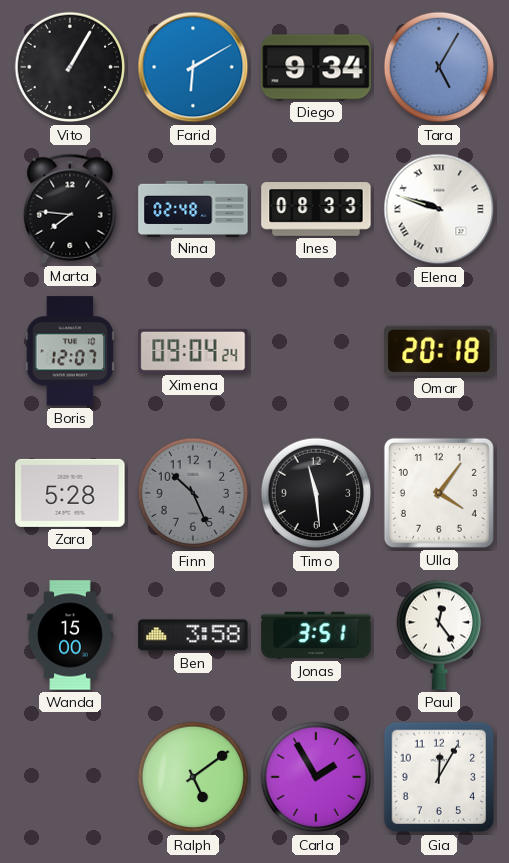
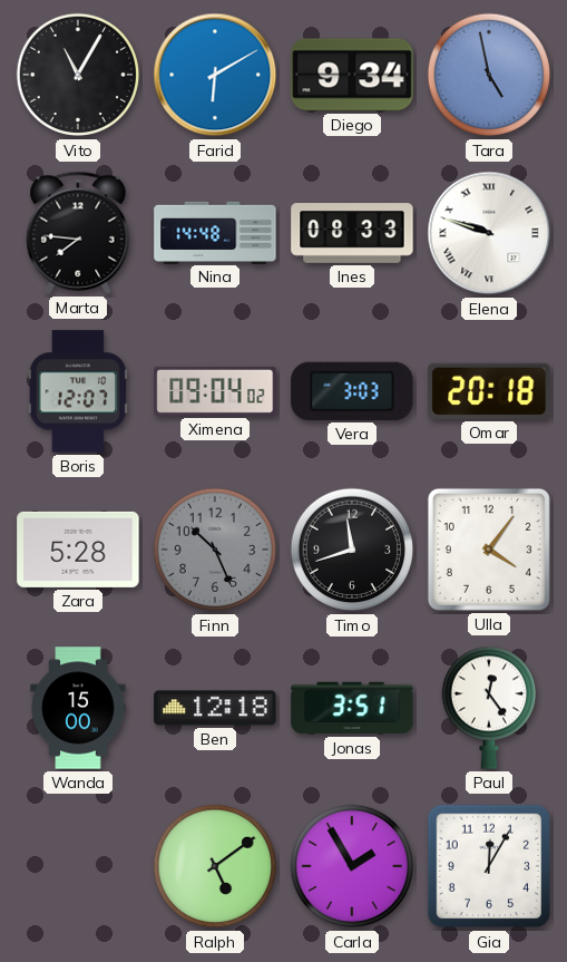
Vito: 1:05 -> 11:05 (78, 75)
Tara: 5:05 -> 4:58 (489, 75)
Nina: 02:48 -> 14:48 (215, 232)
Ximena: 09:04:24 -> 09:04:02 (215, 391)
Vera: none -> 3:03 (352, 391)
Timo: 11:29 -> 11:42 (352, 550)
Ben: 3:58 -> 12:18 (215, 708)
